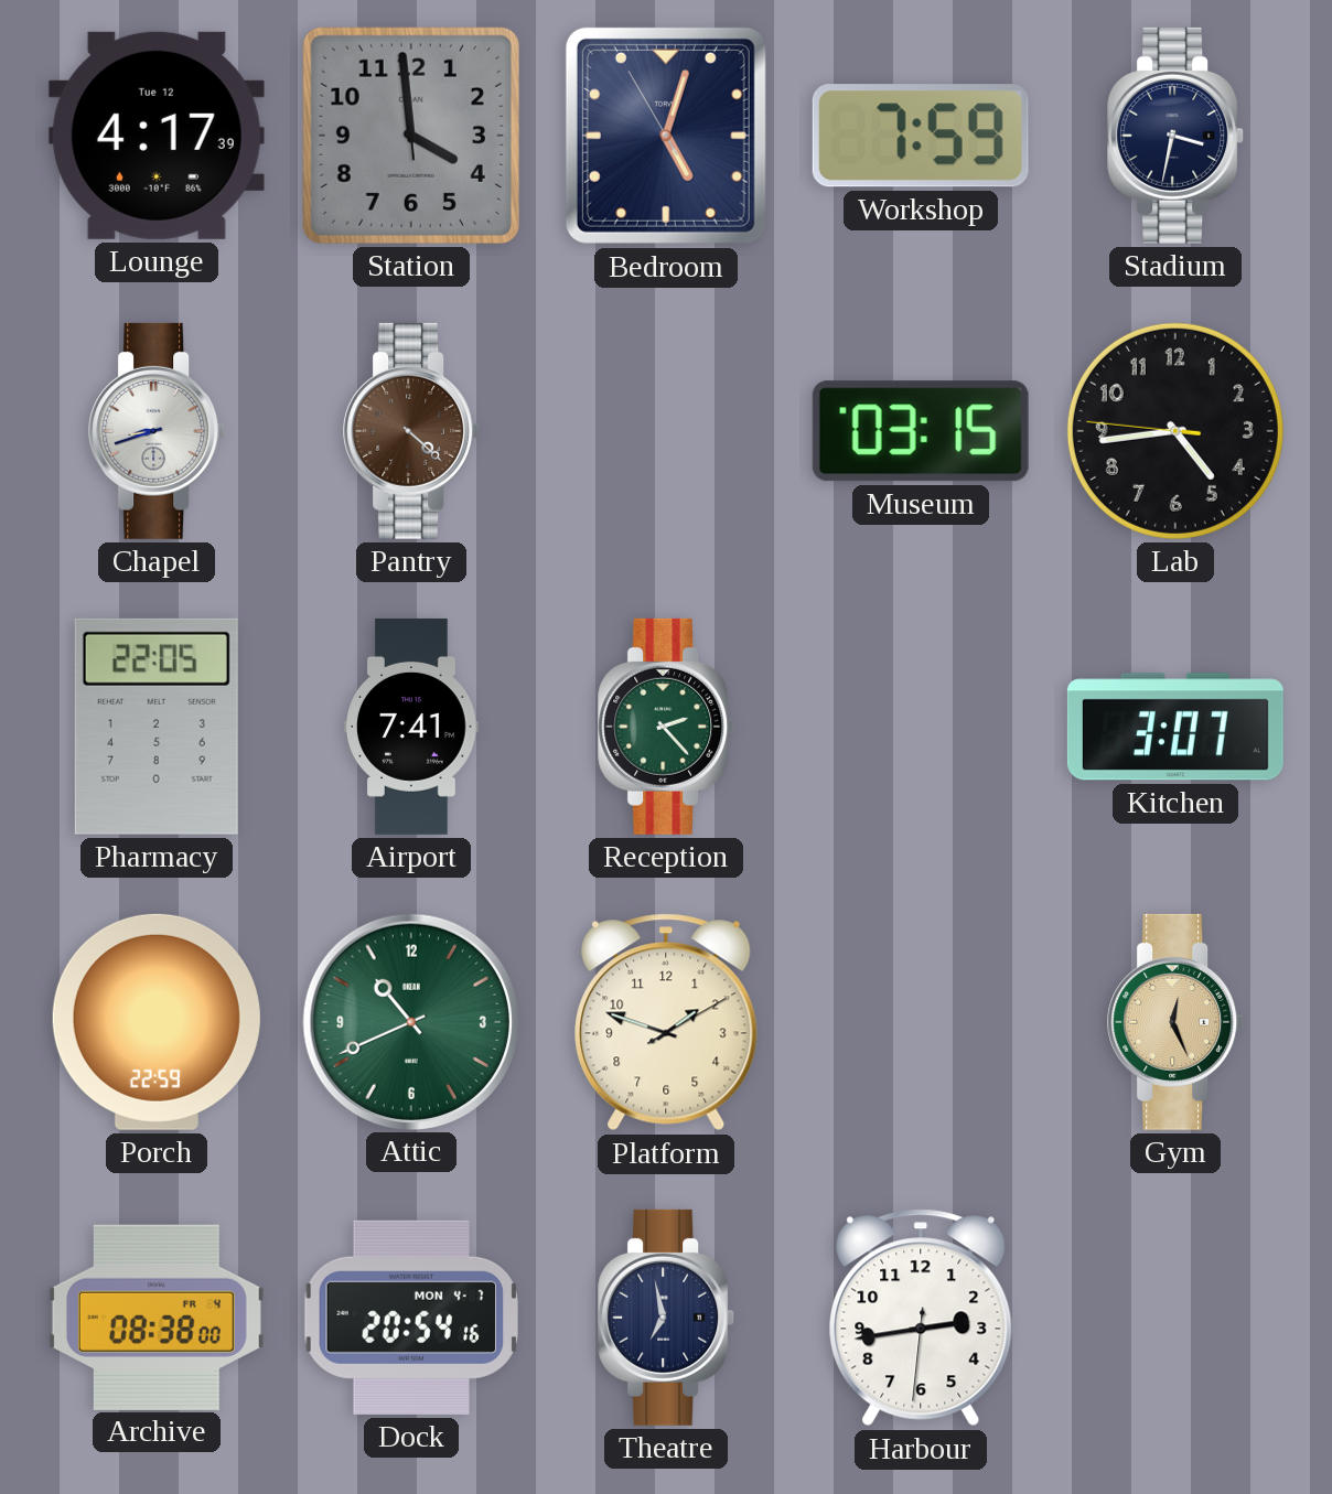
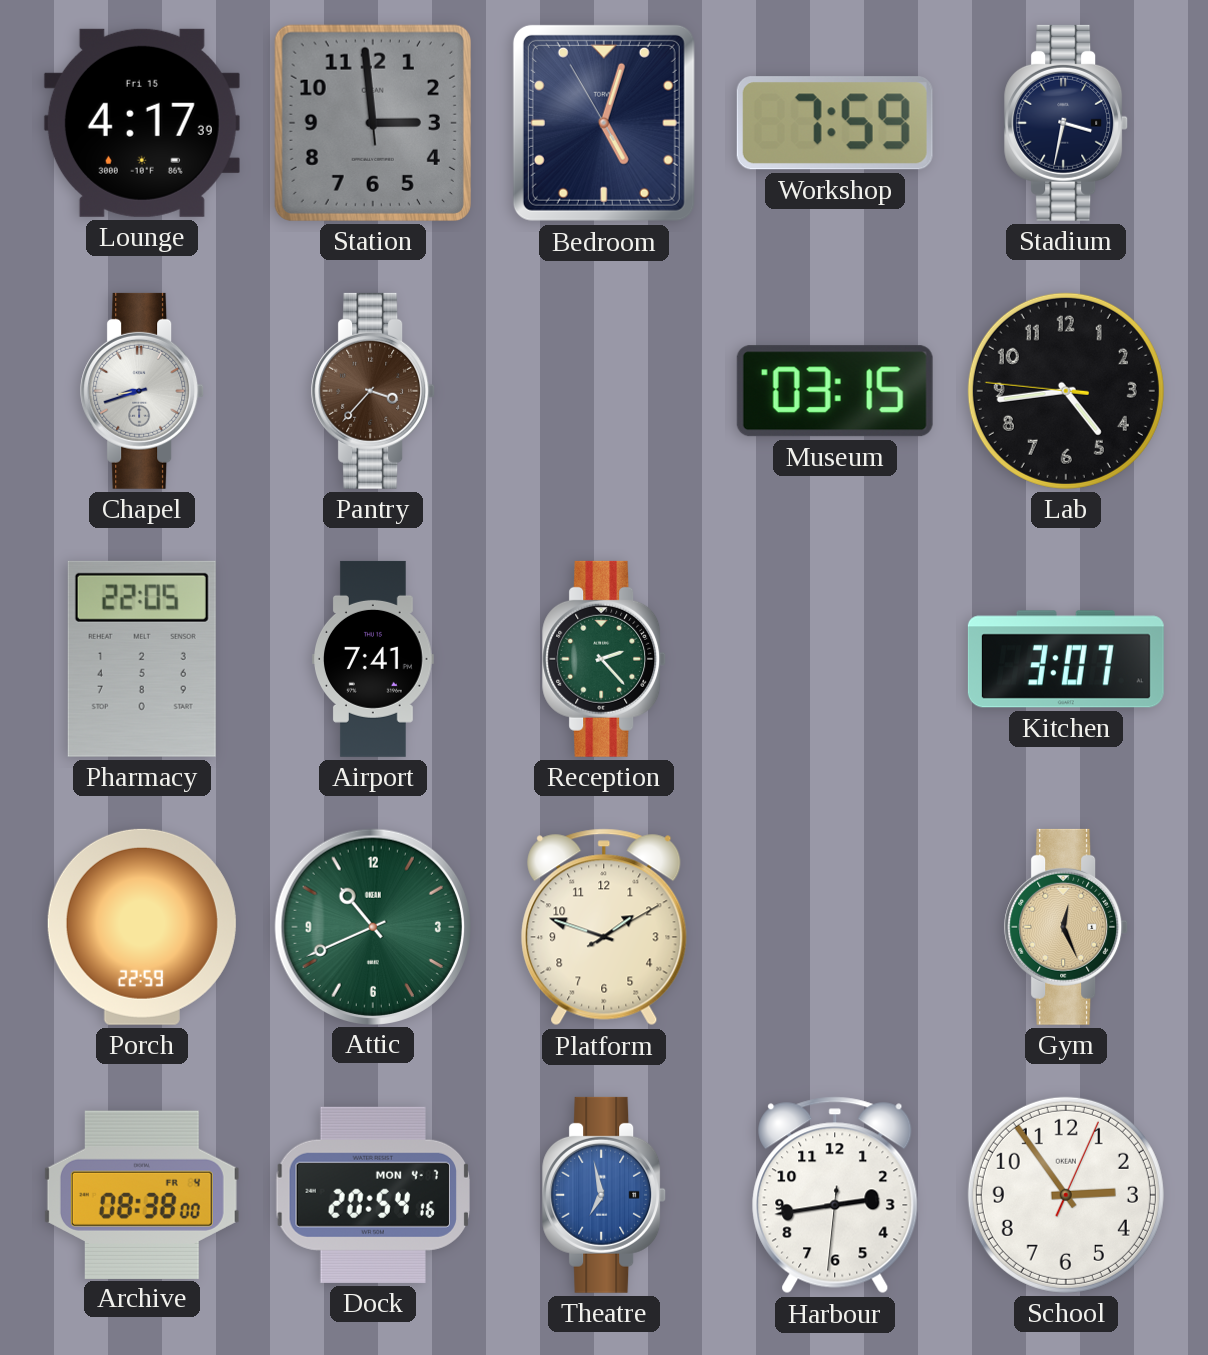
Lounge date: Tue 12 -> Fri 15 (142, 123)
Station: 3:58 -> 2:58 (373, 123)
Pantry: 4:22 -> 3:37 (374, 391)
Theatre dial: navy -> blue (605, 1195)
School: none -> 2:54 (1066, 1195)
